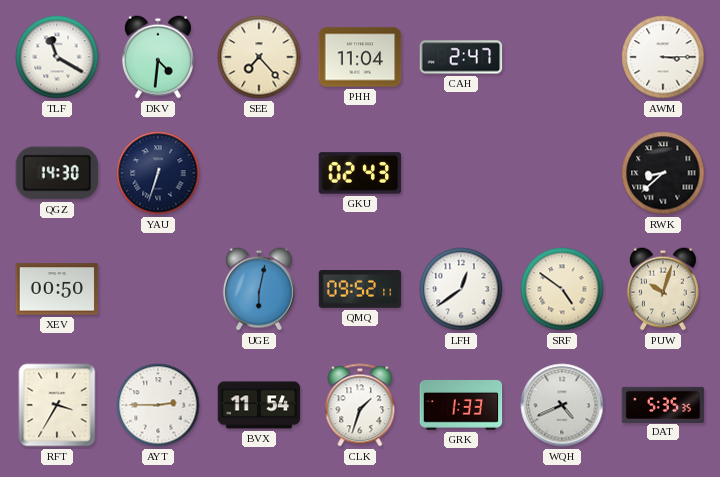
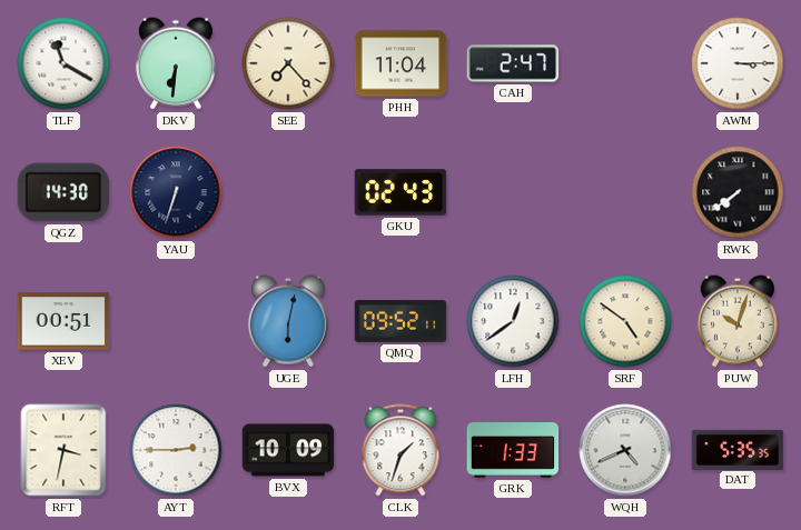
DKV: 4:31 -> 6:31 (176, 63)
RWK: 8:38 -> 7:39 (738, 192)
XEV: 00:50 -> 00:51 (63, 321)
RFT: 3:35 -> 3:32 (63, 450)
BVX: 11:54 -> 10:09 (288, 450)
